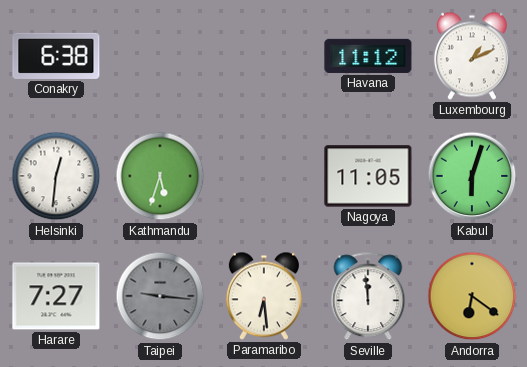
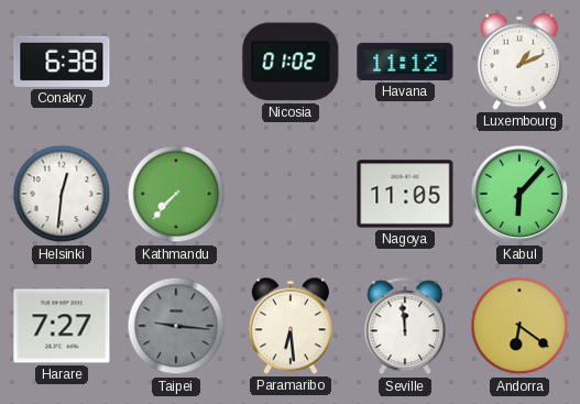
Nicosia: none -> 01:02 (291, 62)
Kathmandu: 5:33 -> 7:37 (176, 194)
Kabul: 6:03 -> 6:07 (519, 194)
